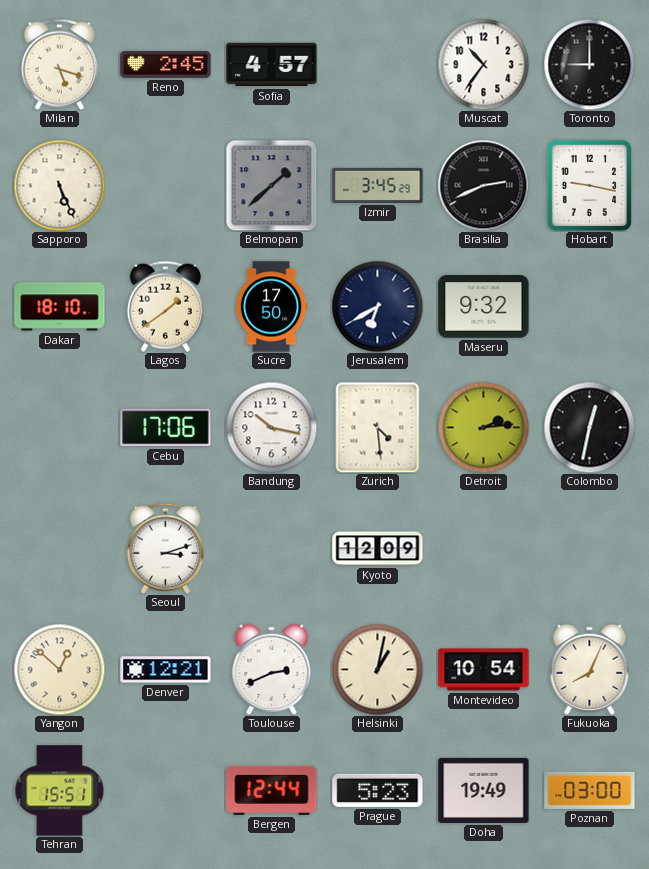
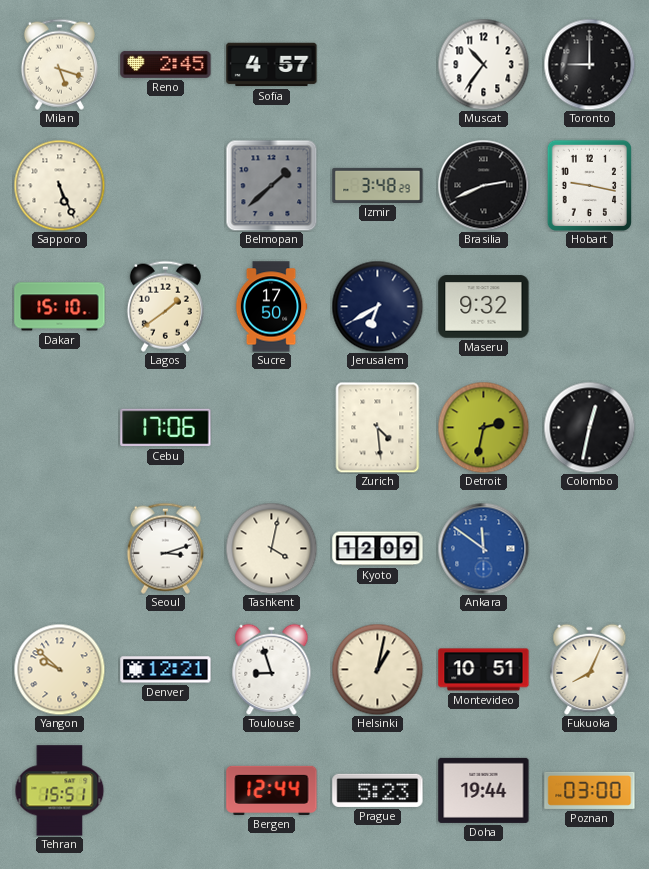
Izmir: 3:45 -> 3:48 (378, 185)
Dakar: 18:10 -> 15:10 (60, 307)
Bandung: 10:17 -> none (271, 427)
Detroit: 2:14 -> 2:32 (483, 427)
Tashkent: none -> 4:02 (271, 548)
Ankara: none -> 11:51 (483, 548)
Yangon: 12:52 -> 9:52 (59, 669)
Toulouse: 2:41 -> 8:57 (272, 669)
Montevideo: 10:54 -> 10:51 (484, 670)
Doha: 19:49 -> 19:44 (484, 790)
